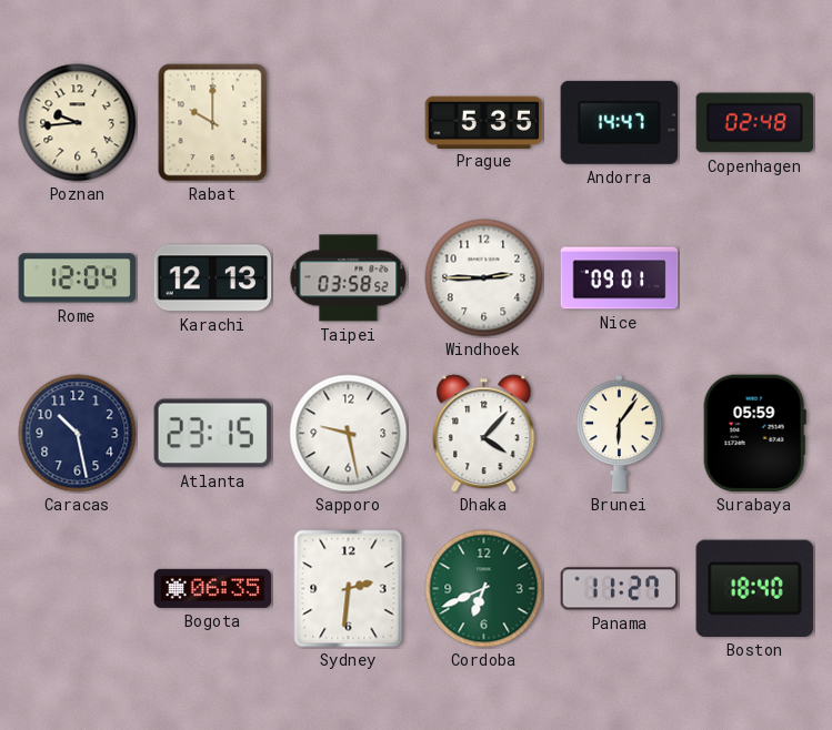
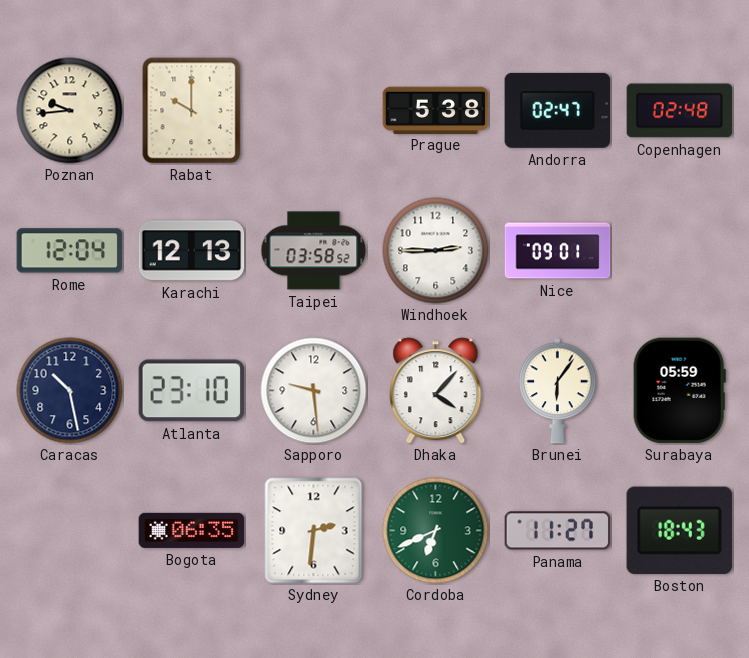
Prague: 5:35 -> 5:38 (436, 110)
Andorra: 14:47 -> 02:47 (558, 110)
Atlanta: 23:15 -> 23:10 (192, 391)
Sapporo: 9:28 -> 9:29 (314, 391)
Boston: 18:40 -> 18:43 (679, 530)
